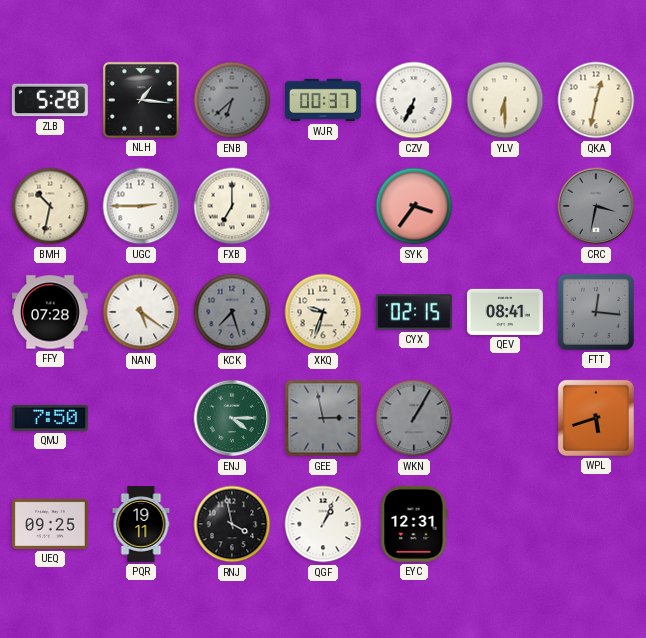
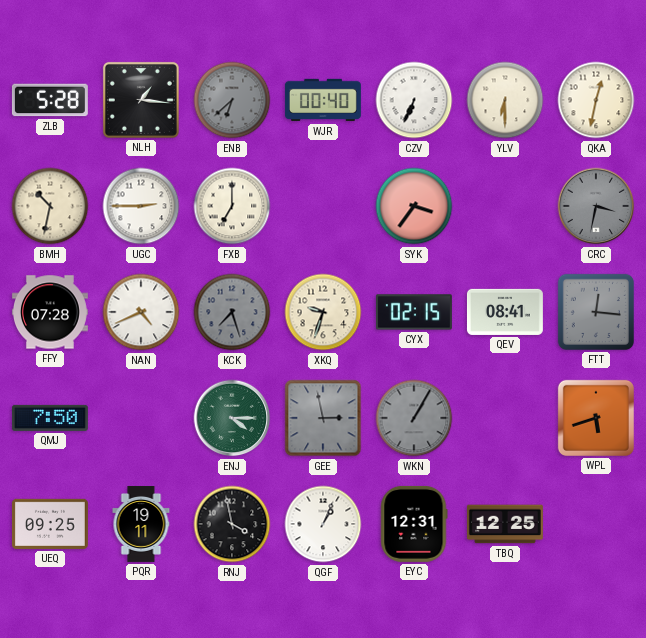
WJR: 00:37 -> 00:40 (323, 100)
NAN: 5:21 -> 4:41 (141, 312)
TBQ: none -> 12:25 (505, 524)
